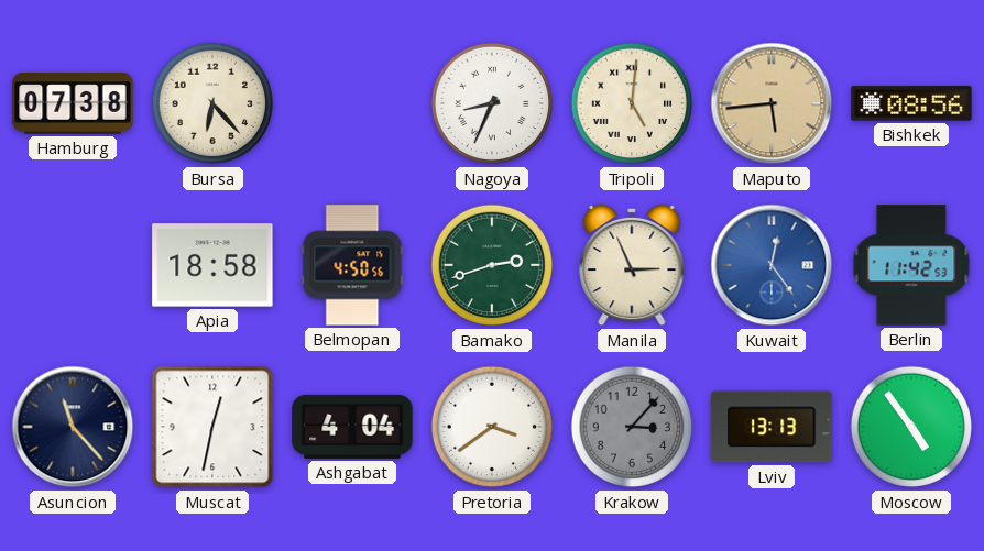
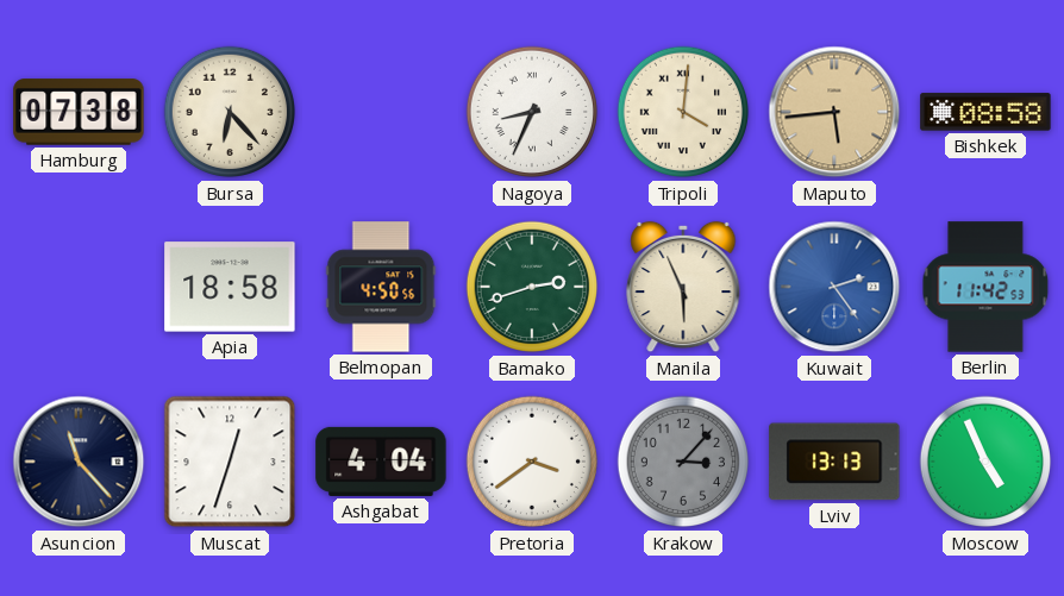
Tripoli: 5:01 -> 4:01 (683, 112)
Bishkek: 08:56 -> 08:58 (985, 112)
Manila: 2:56 -> 5:56 (683, 287)
Kuwait: 12:24 -> 2:24 (834, 287)
Muscat: 12:32 -> 12:33 (230, 462)
Moscow: 4:54 -> 4:56 (985, 462)
